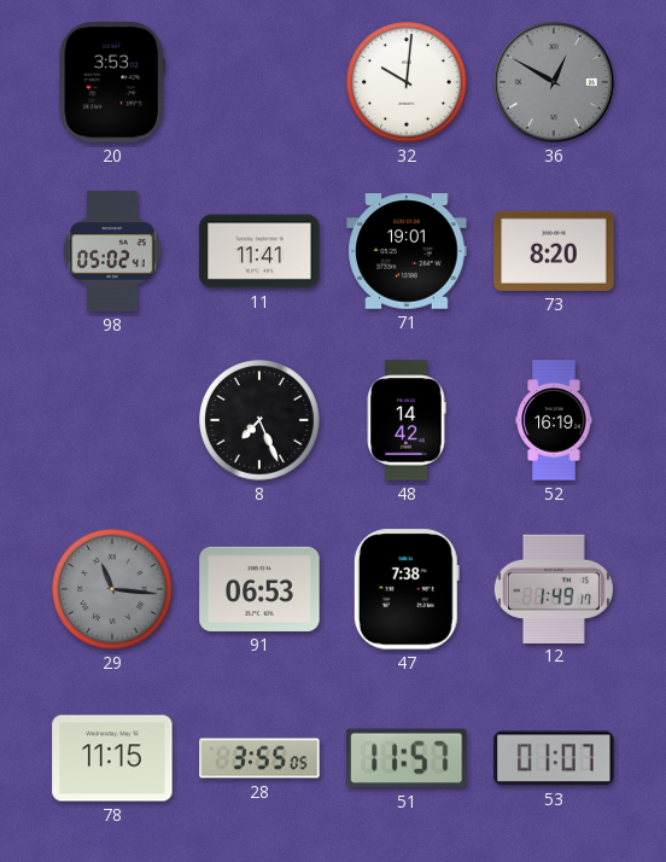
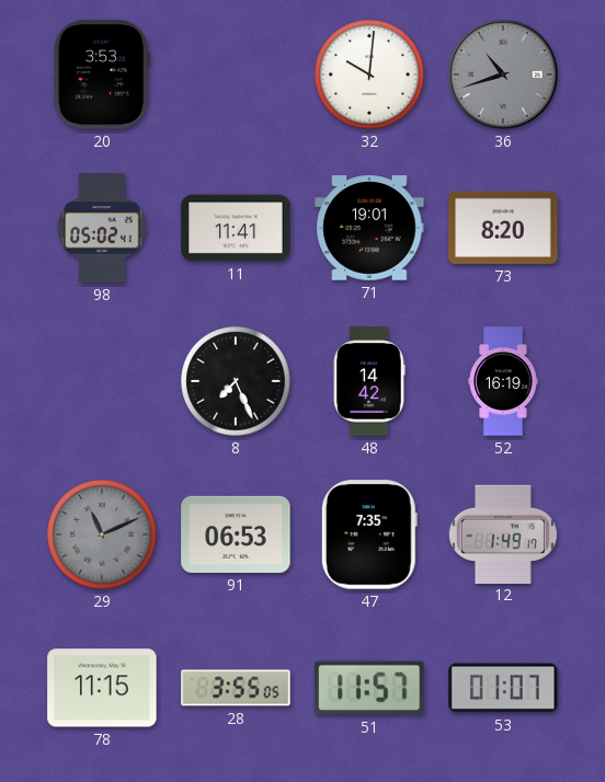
36: 12:50 -> 10:42 (503, 74)
29: 11:16 -> 11:11 (102, 534)
47: 7:38 -> 7:35 (369, 534)
